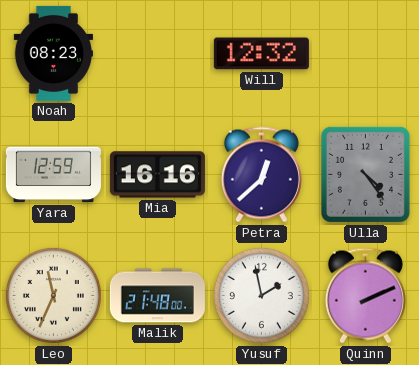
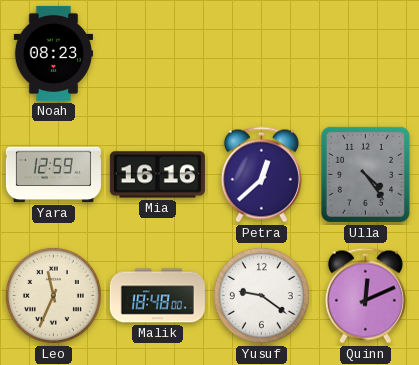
Will: 12:32 -> none (261, 54)
Malik: 21:48 -> 18:48 (157, 296)
Yusuf: 1:58 -> 9:21 (261, 295)
Quinn: 2:11 -> 12:11 (365, 296)
